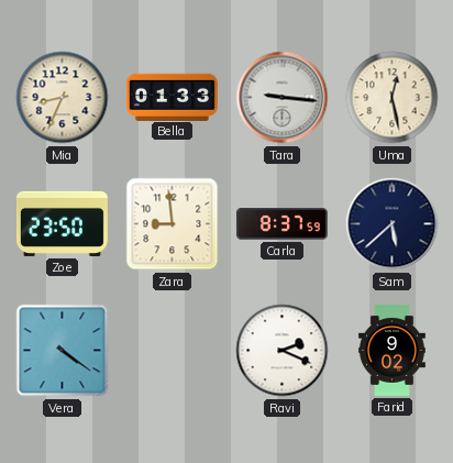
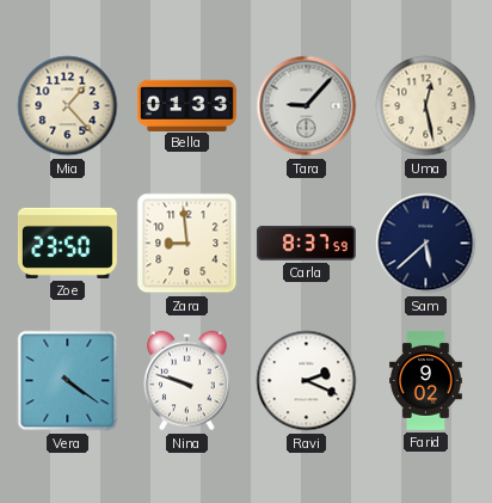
Mia: 8:34 -> 1:23 (68, 106)
Tara: 9:16 -> 9:07 (307, 106)
Nina: none -> 9:48 (187, 381)
